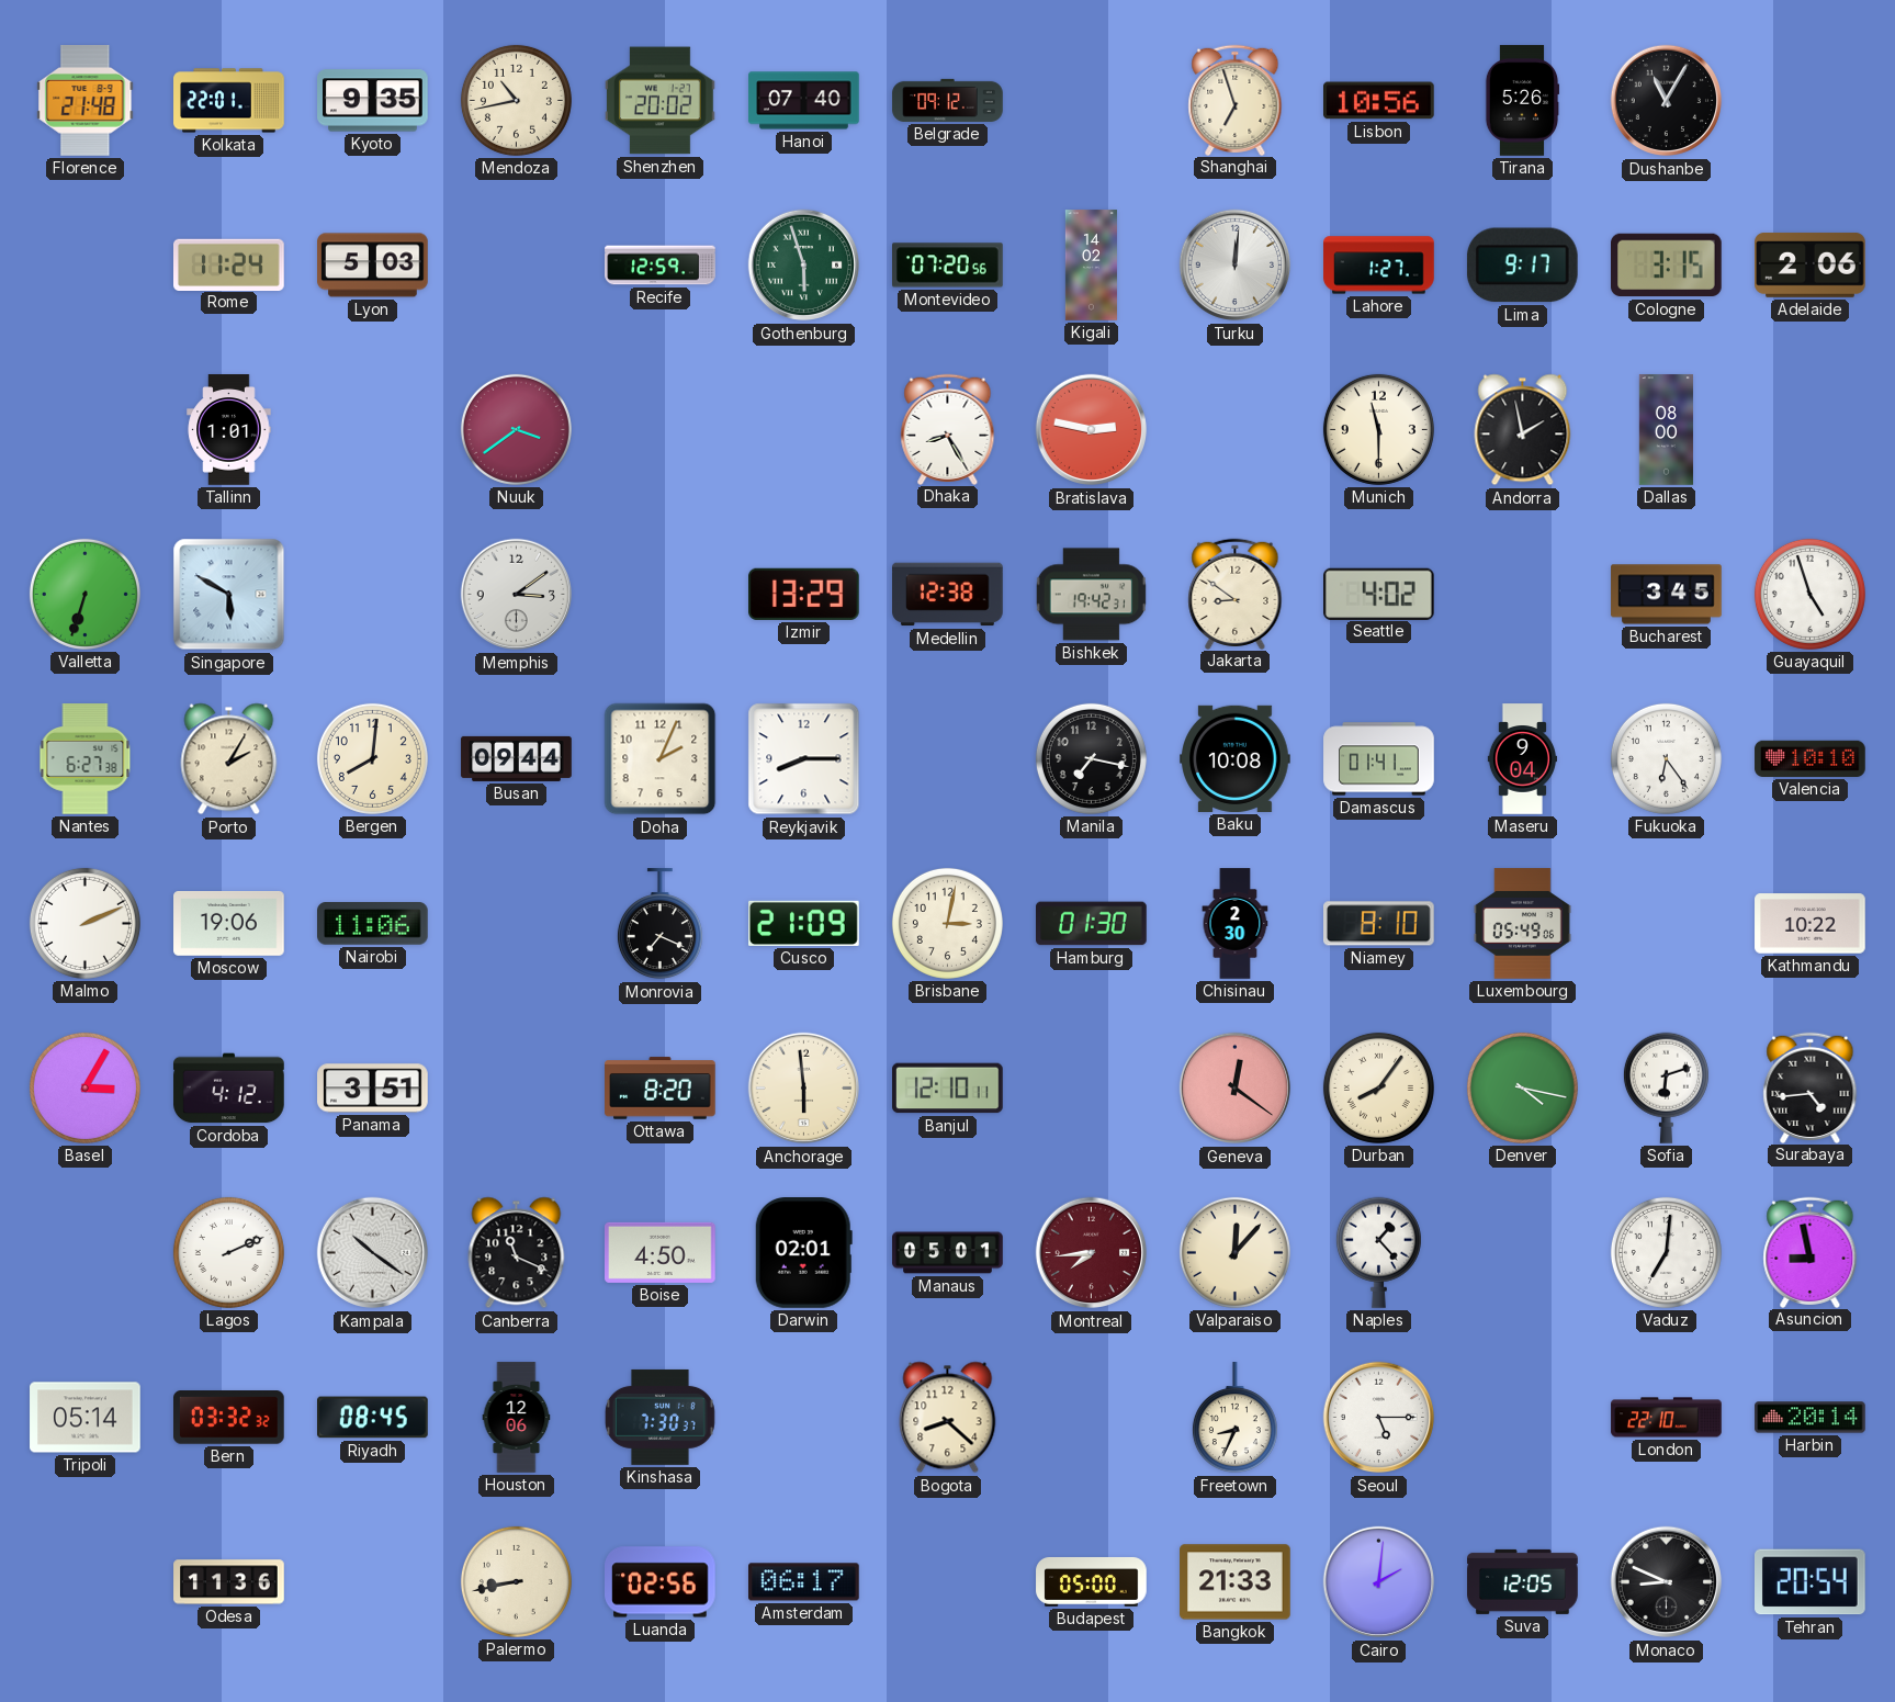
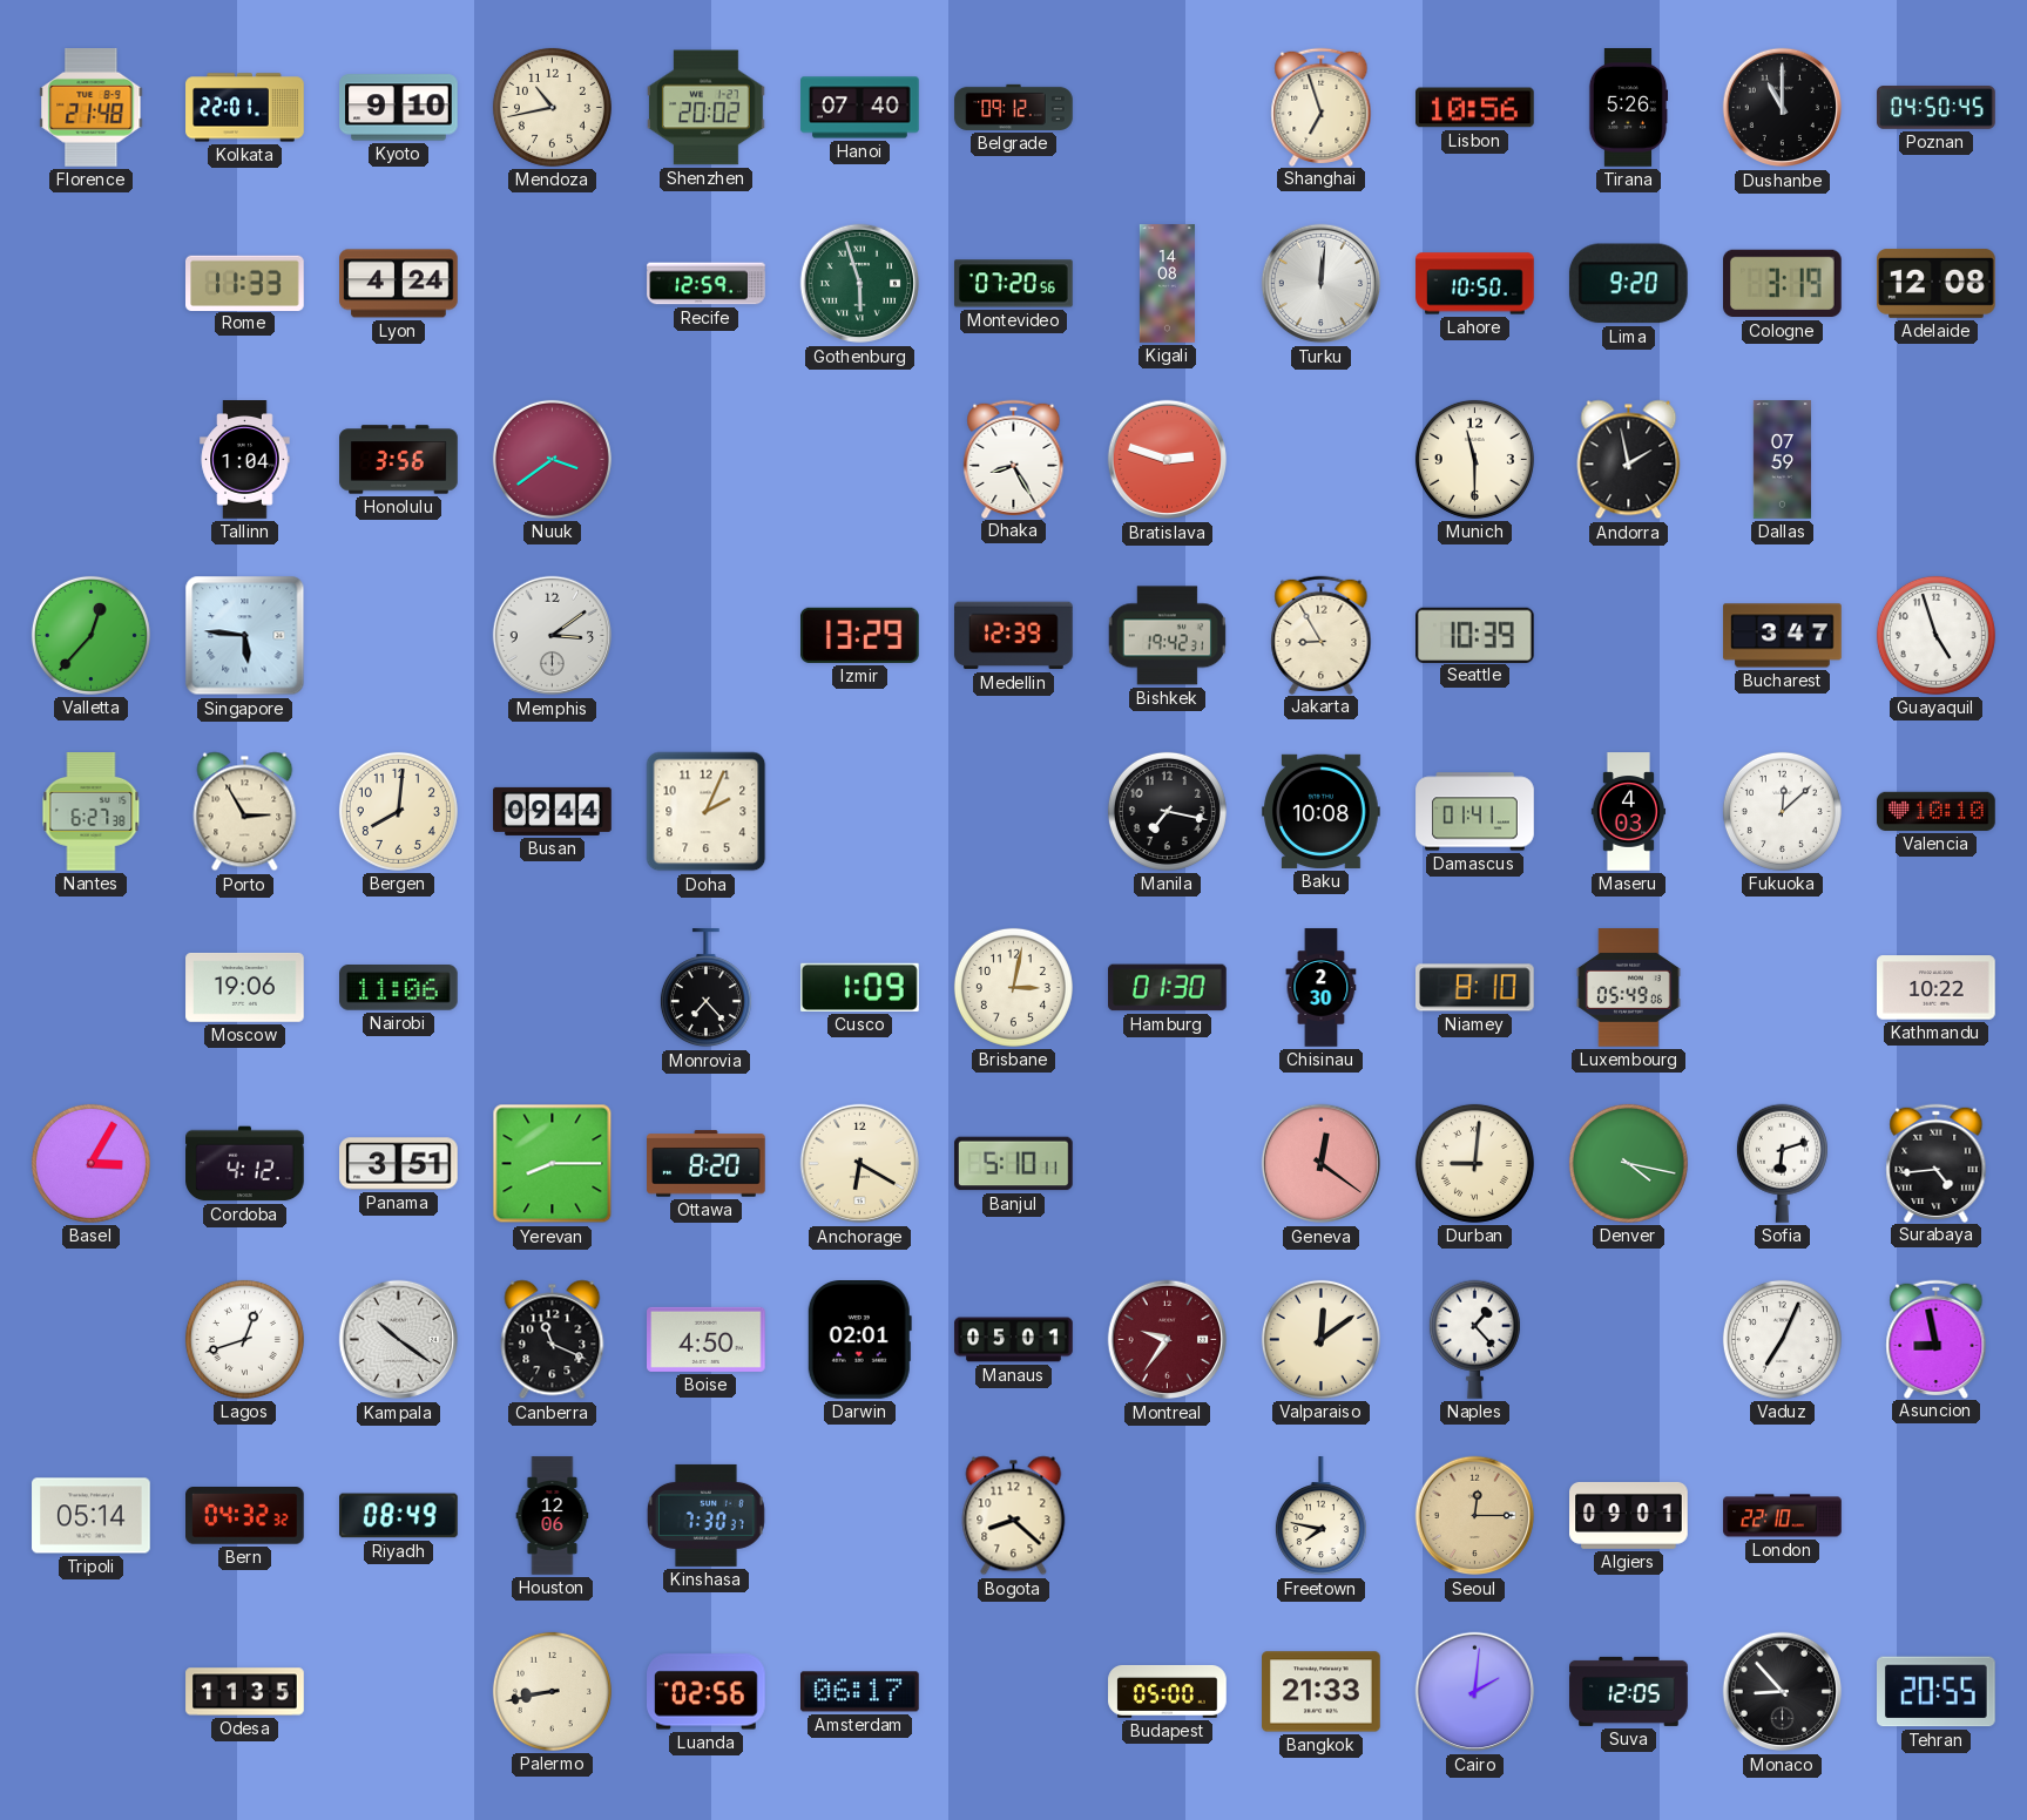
Kyoto: 9:35 -> 9:10 (399, 108)
Dushanbe: 11:05 -> 11:00 (1783, 108)
Poznan: none -> 04:50 (1937, 108)
Rome: 11:24 -> 11:33 (245, 283)
Lyon: 5:03 -> 4:24 (399, 284)
Kigali: 14:02 -> 14:08 (1167, 284)
Lahore: 1:27 -> 10:50 (1475, 284)
Lima: 9:17 -> 9:20 (1628, 284)
Cologne: 3:15 -> 3:19 (1783, 284)
Adelaide: 2:06 -> 12:08 (1937, 283)
Tallinn: 1:01 -> 1:04 (245, 460)
Honolulu: none -> 3:56 (399, 460)
Bratislava: 2:47 -> 2:48 (1168, 460)
Dallas: 08:00 -> 07:59 (1782, 460)
Valletta: 6:33 -> 12:37 (90, 635)
Singapore: 5:50 -> 5:46 (245, 636)
Medellin: 12:38 -> 12:39 (1014, 636)
Jakarta: 8:51 -> 8:55 (1322, 635)
Seattle: 4:02 -> 10:39 (1475, 635)
Bucharest: 3:45 -> 3:47 (1783, 636)
Porto: 2:05 -> 2:55 (245, 812)
Reykjavik: 8:15 -> none (804, 759)
Maseru: 9:04 -> 4:03 (1628, 812)
Fukuoka: 6:24 -> 12:08 (1782, 811)
Malmo: 2:11 -> none (84, 923)
Monrovia: 7:19 -> 7:23 (705, 988)
Cusco: 21:09 -> 1:09 (860, 987)
Yerevan: none -> 8:15 (553, 1164)
Anchorage: 5:59 -> 6:20 (860, 1164)
Banjul: 12:10 -> 5:10 (1014, 1164)
Durban: 8:06 -> 9:01 (1474, 1163)
Lagos: 2:11 -> 12:42 (244, 1339)
Montreal: 7:44 -> 9:36 (1168, 1340)
Valparaiso: 12:07 -> 12:09 (1320, 1339)
Vaduz: 7:01 -> 7:04 (1782, 1339)
Bern: 03:32 -> 04:32 (245, 1516)
Riyadh: 08:45 -> 08:49 (399, 1516)
Freetown: 8:34 -> 7:47 (1320, 1516)
Seoul: 5:15 -> 12:15 (1475, 1516)
Seoul dial: white -> champagne (1475, 1516)
Algiers: none -> 09:01 (1629, 1515)
Harbin: 20:14 -> none (1811, 1418)
Odesa: 11:36 -> 11:35 (245, 1692)
Monaco: 8:49 -> 8:53 (1783, 1692)
Tehran: 20:54 -> 20:55 (1937, 1692)
